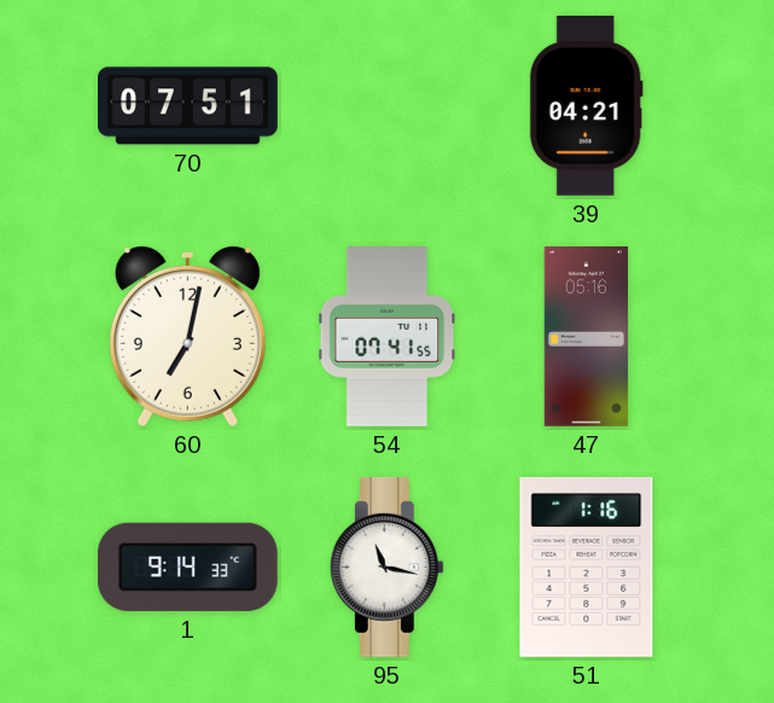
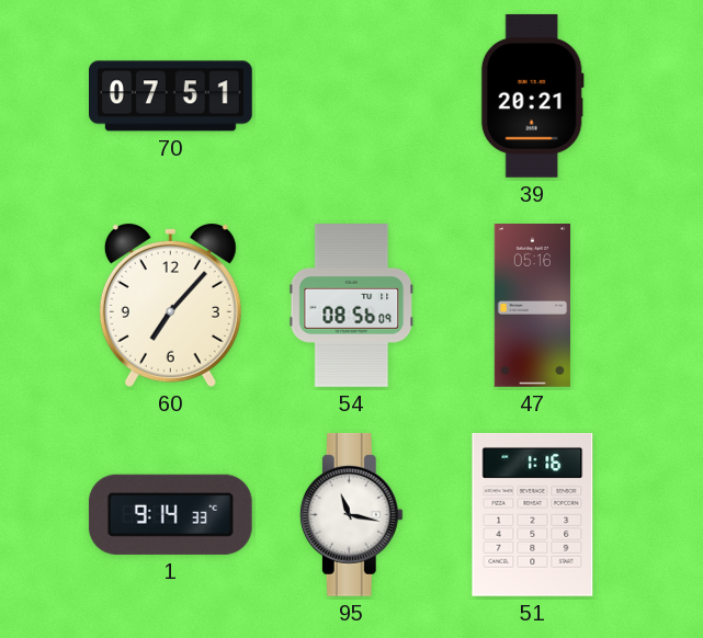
39: 04:21 -> 20:21 (532, 96)
60: 7:02 -> 7:07 (170, 306)
54: 07:41 -> 08:56 (352, 306)
